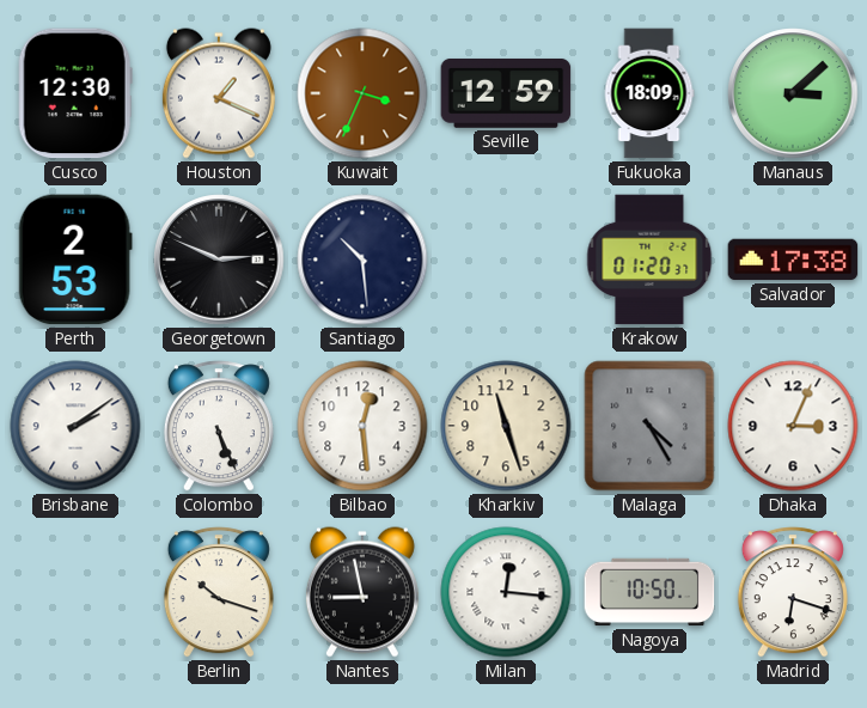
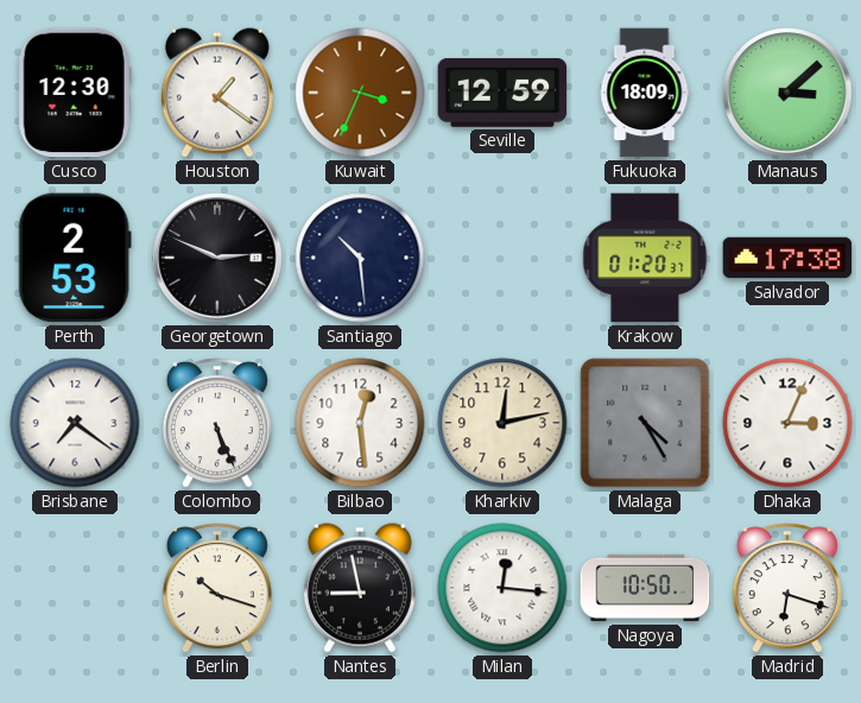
Houston: 1:19 -> 1:21 (217, 93)
Brisbane: 2:09 -> 7:21 (75, 423)
Kharkiv: 11:27 -> 12:13 (502, 423)
